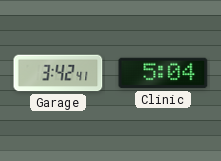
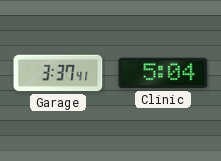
Garage: 3:42 -> 3:37 (58, 73)
